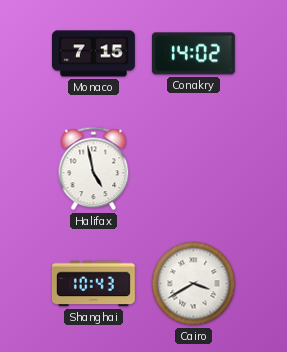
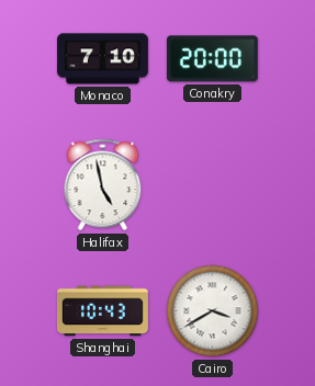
Monaco: 7:15 -> 7:10 (102, 59)
Conakry: 14:02 -> 20:00 (212, 59)
